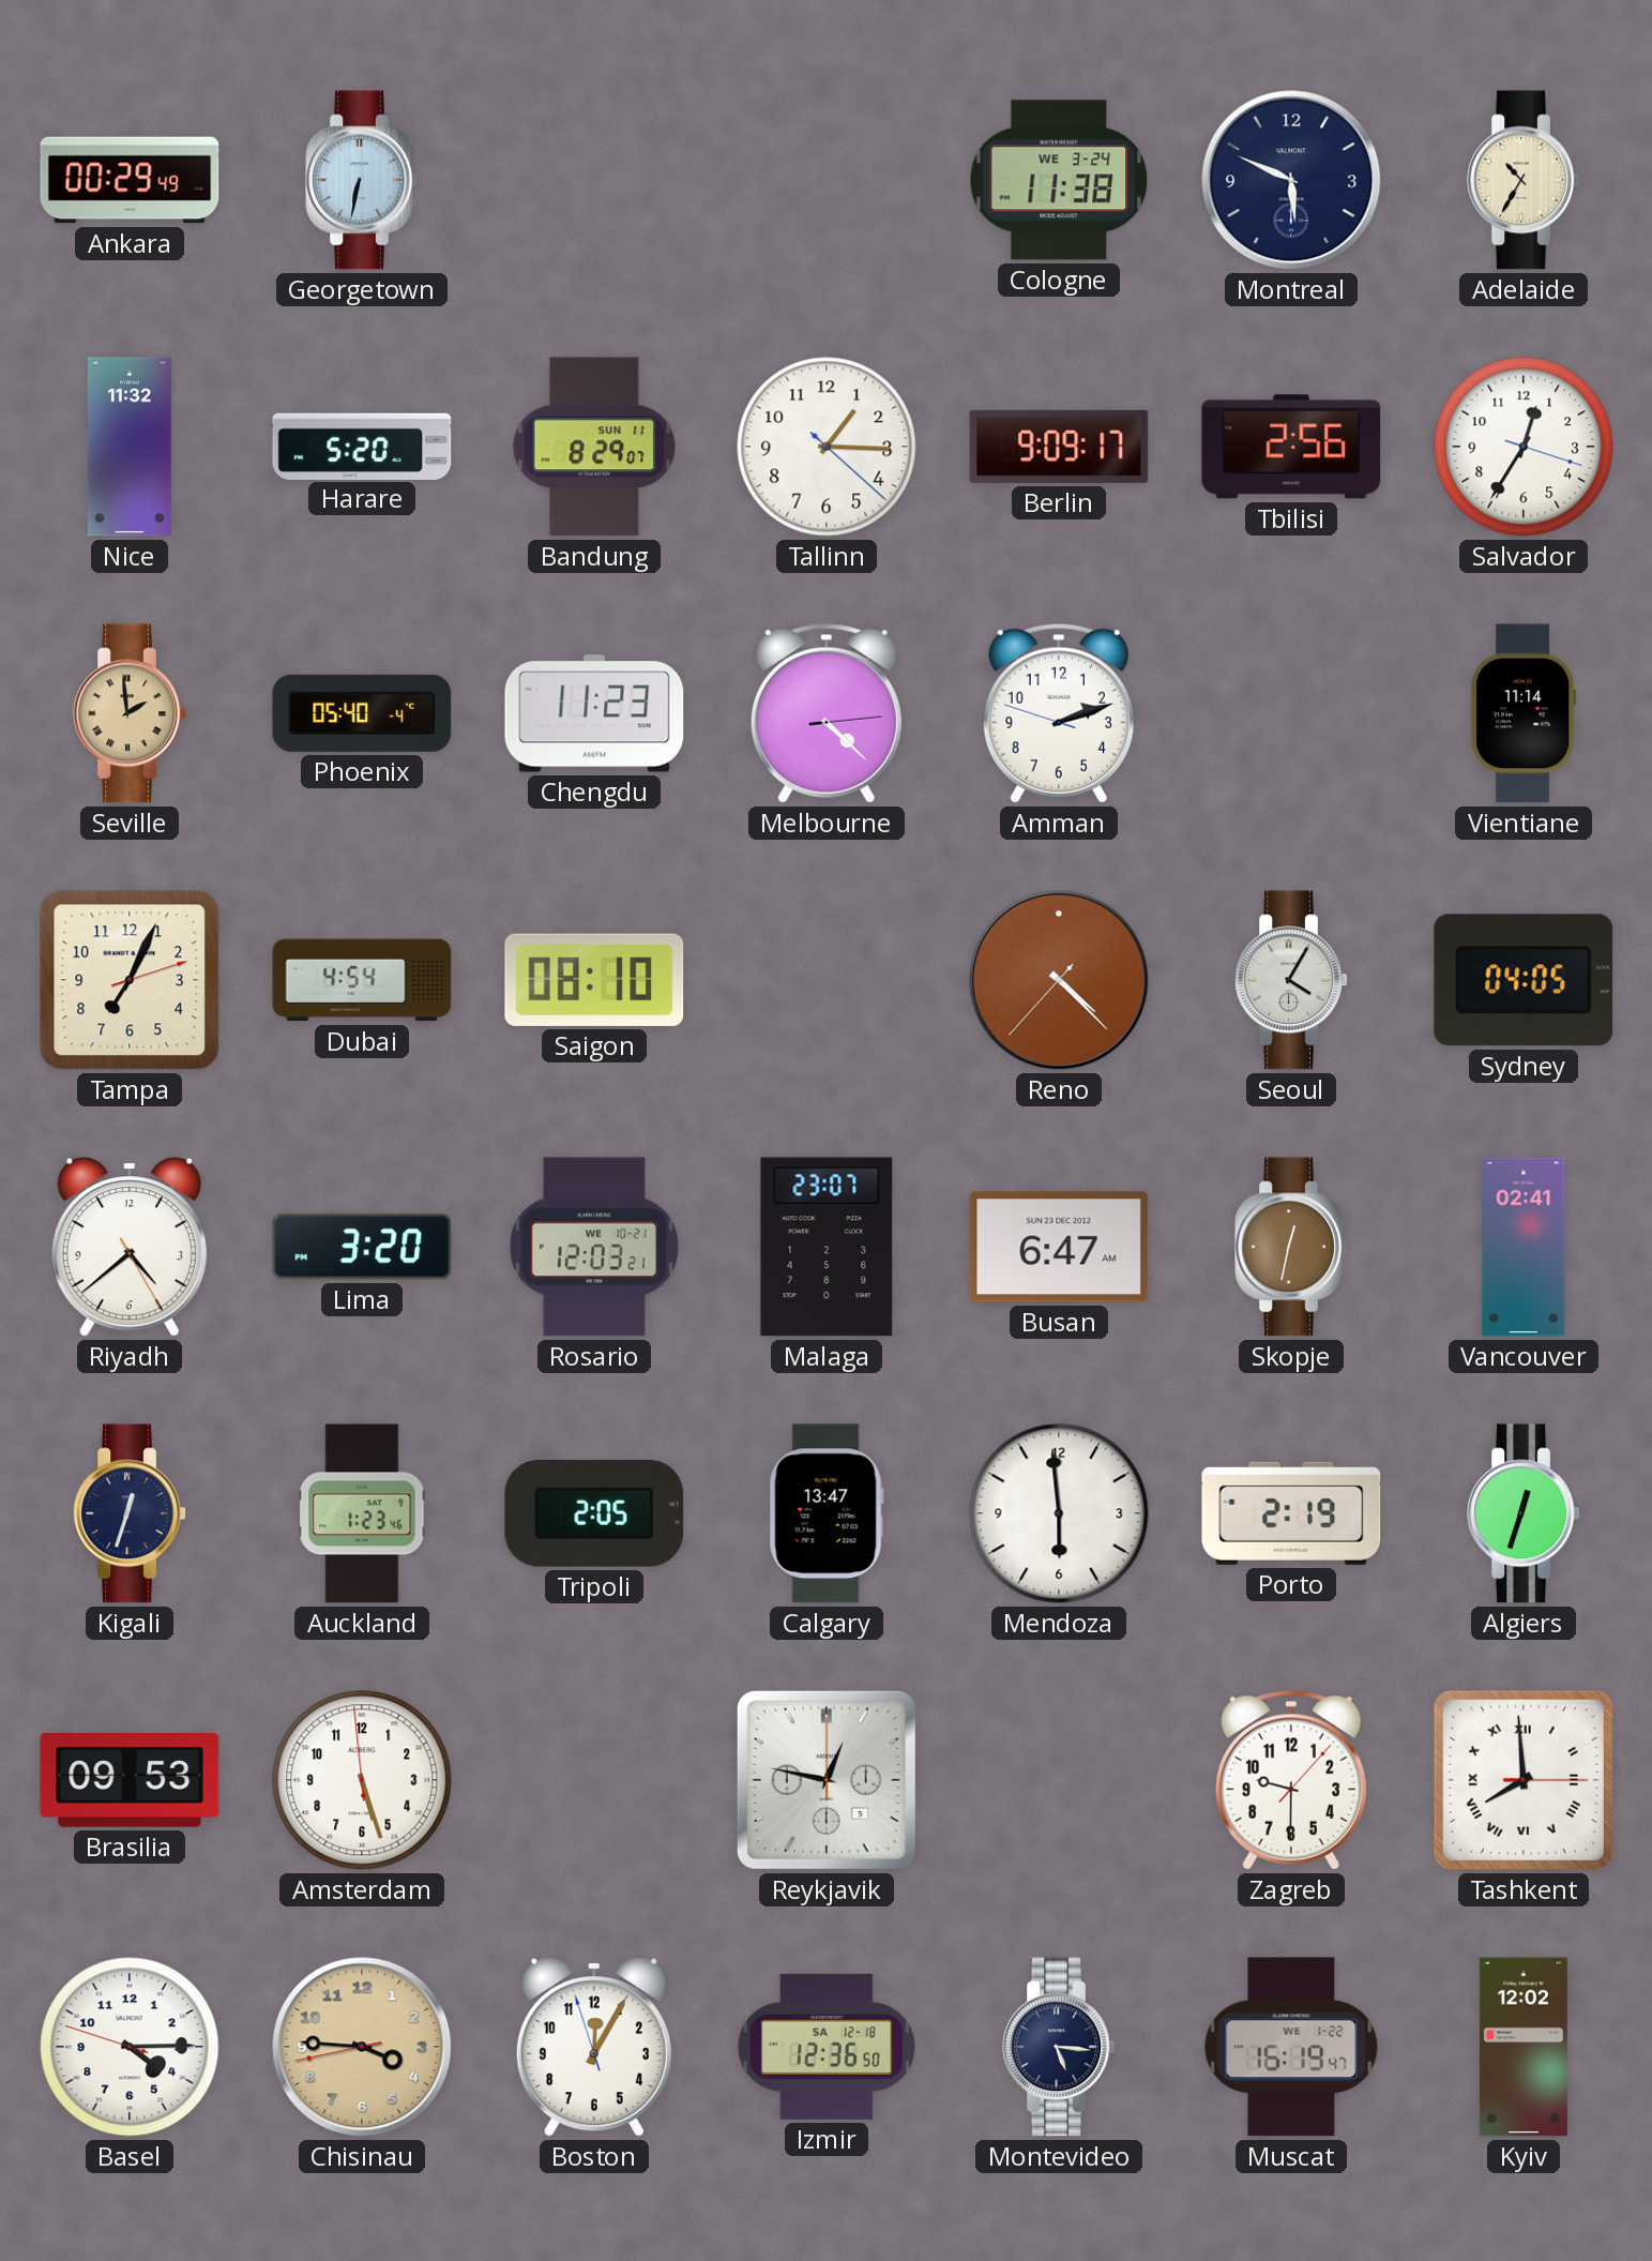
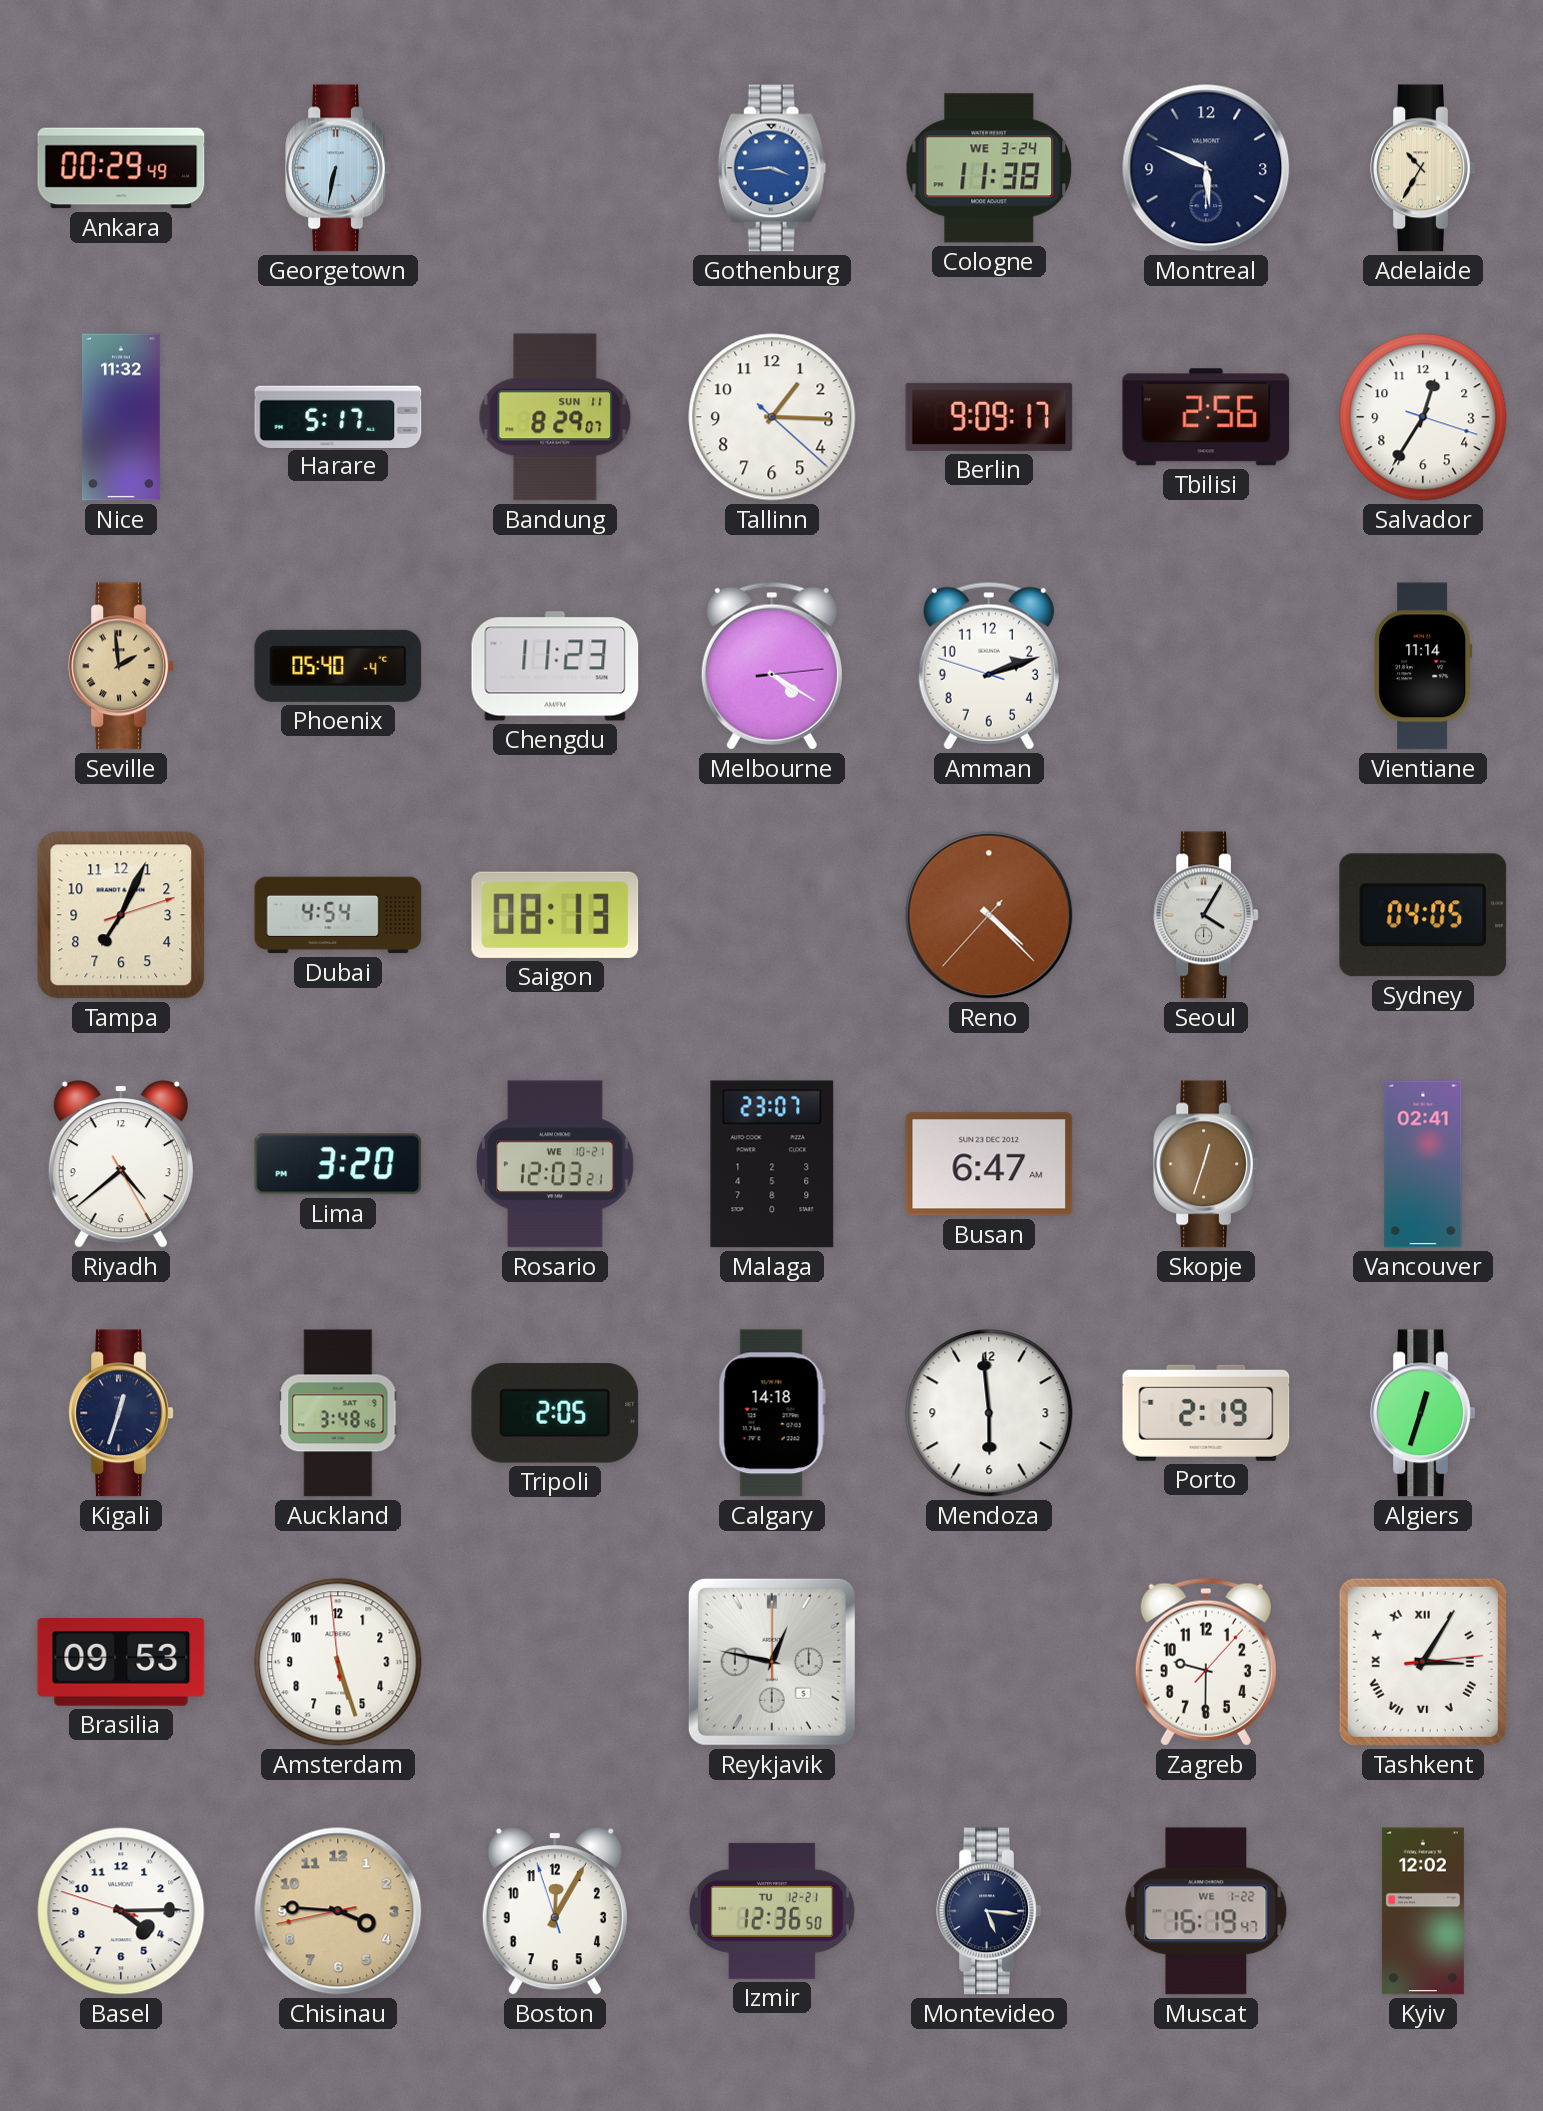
Gothenburg: none -> 3:44 (772, 168)
Harare: 5:20 -> 5:17 (338, 416)
Melbourne: 4:22 -> 4:20 (772, 666)
Saigon: 08:10 -> 08:13 (555, 915)
Skopje: 12:32 -> 12:33 (1206, 1164)
Auckland: 1:23 -> 3:48 (338, 1413)
Calgary: 13:47 -> 14:18 (772, 1413)
Tashkent: 7:59 -> 3:05 (1423, 1662)
Izmir date: SA 12-18 -> TU 12-21 (772, 1911)
